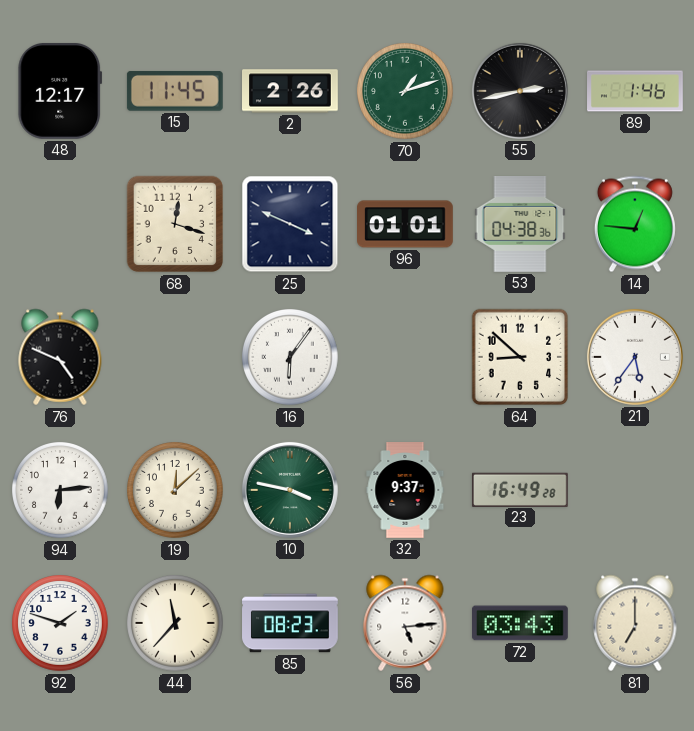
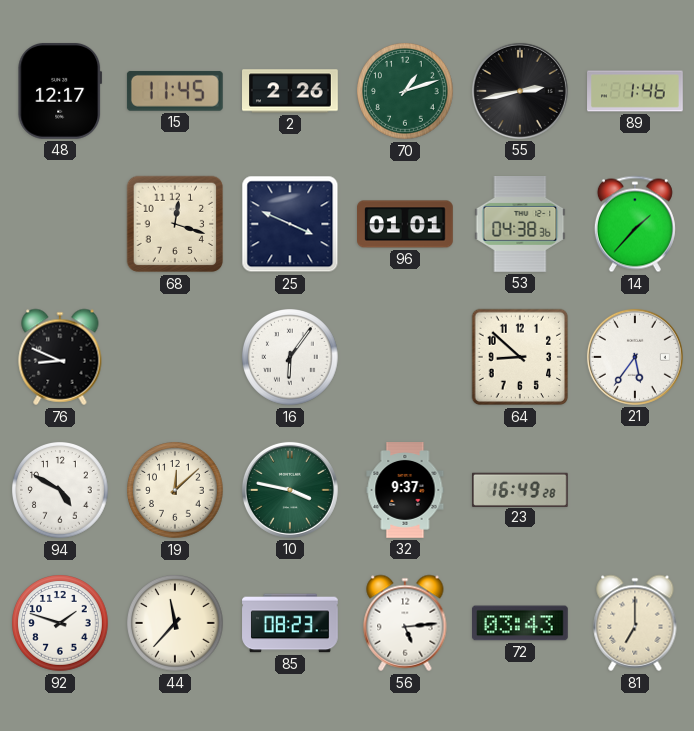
14: 12:46 -> 1:37 (635, 224)
76: 4:49 -> 8:49 (60, 357)
94: 6:14 -> 4:50 (60, 490)
